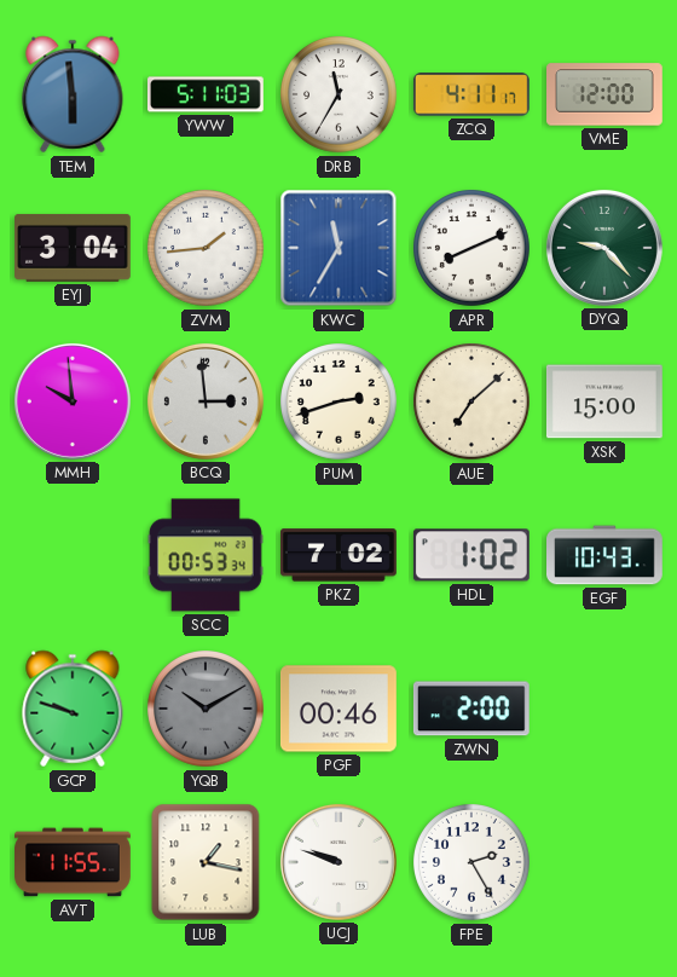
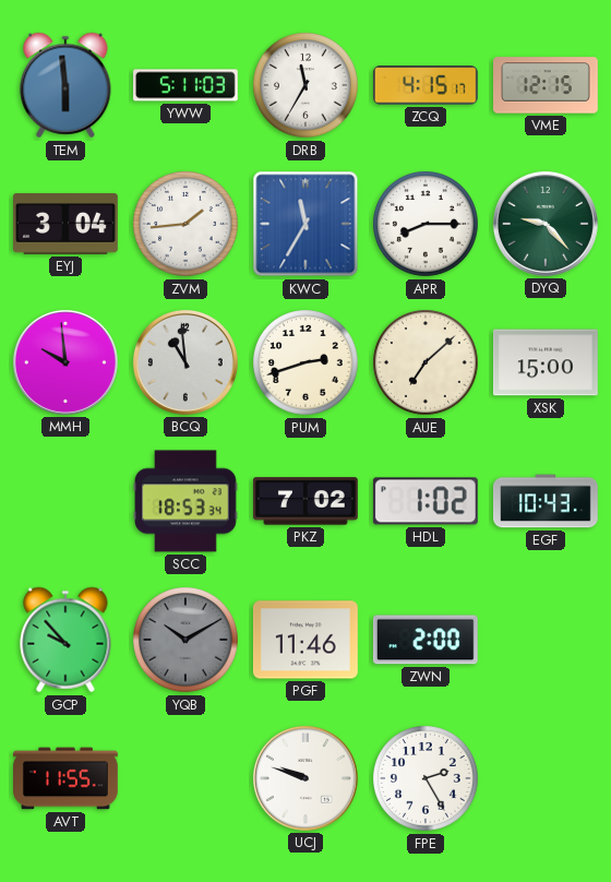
ZCQ: 4:11 -> 4:15 (426, 85)
VME: 12:00 -> 12:15 (547, 85)
APR: 8:11 -> 8:15 (427, 225)
BCQ: 2:59 -> 10:59 (185, 362)
SCC: 00:53 -> 18:53 (187, 501)
GCP: 9:48 -> 9:53 (65, 640)
PGF: 00:46 -> 11:46 (305, 640)
LUB: 1:17 -> none (206, 862)
